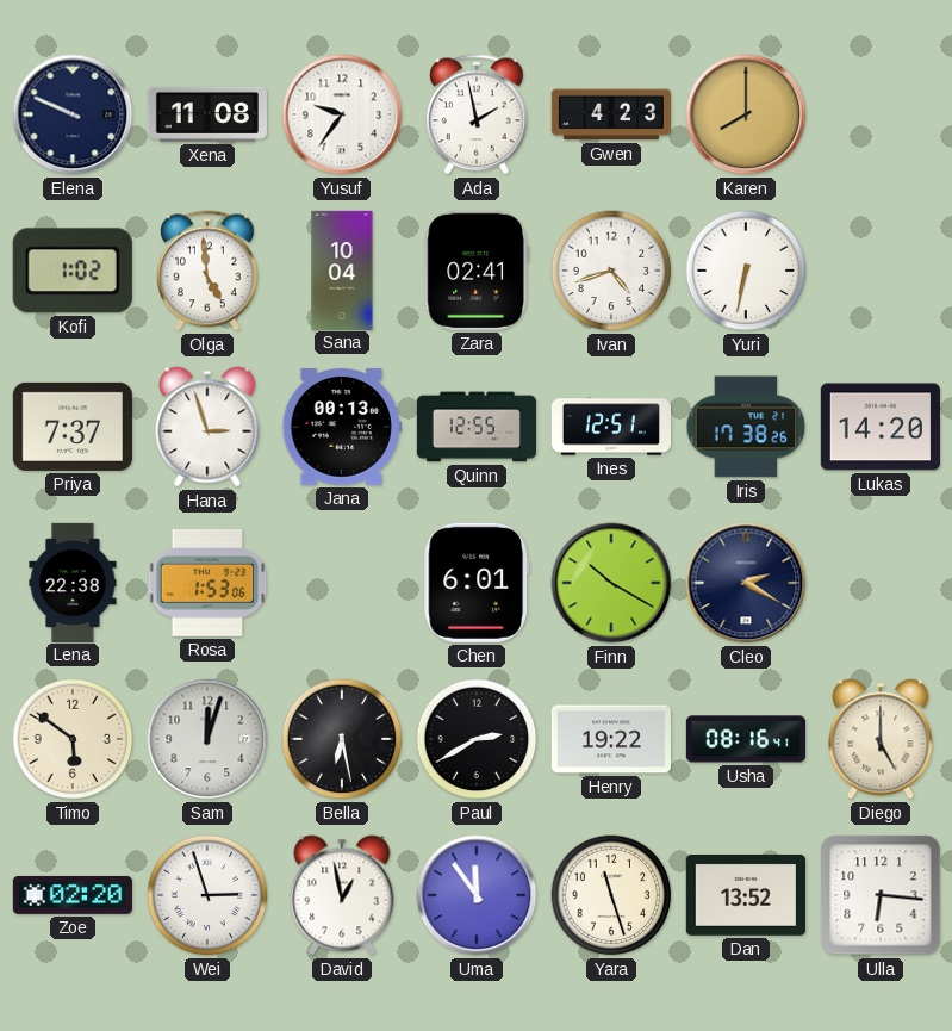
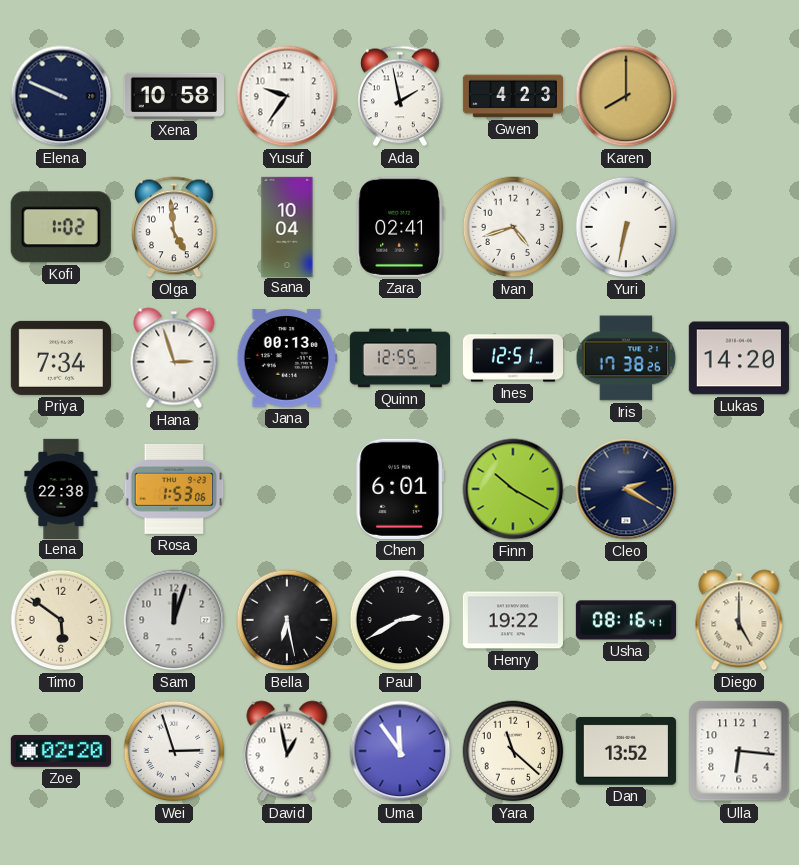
Xena: 11:08 -> 10:58 (174, 96)
Priya: 7:37 -> 7:34 (61, 358)
Yara: 11:27 -> 11:22 (513, 751)
